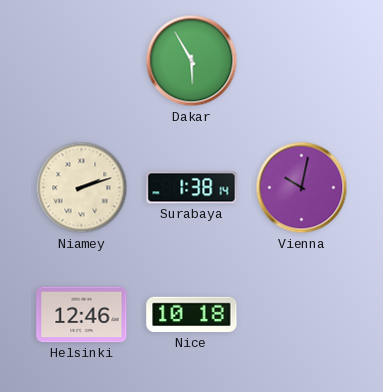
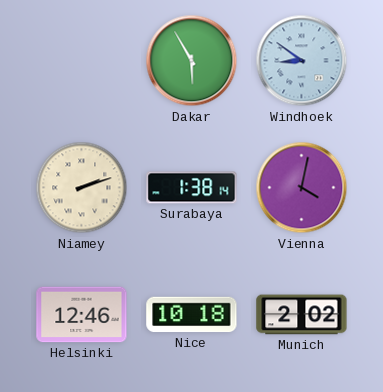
Windhoek: none -> 8:51 (302, 61)
Vienna: 10:02 -> 4:02 (302, 188)
Munich: none -> 2:02 (302, 315)
